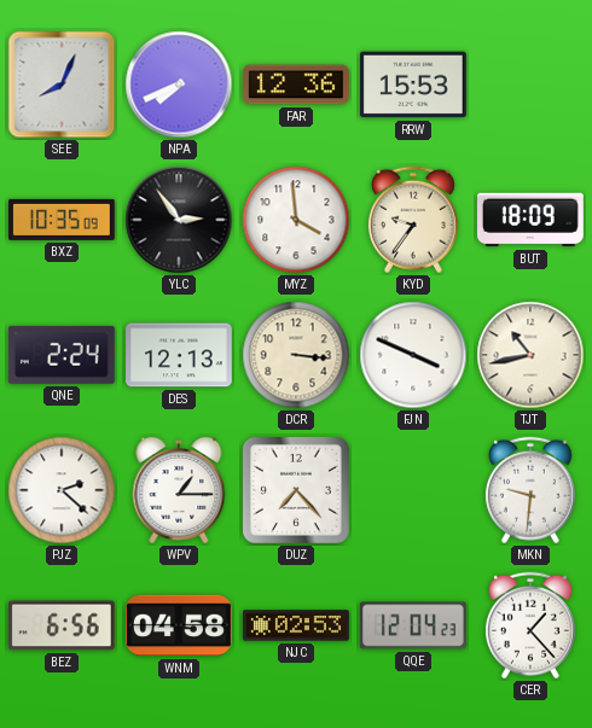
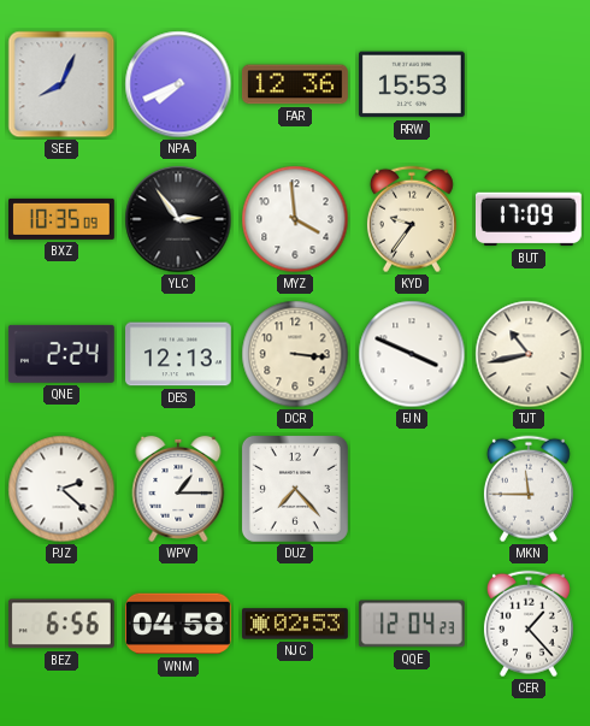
BUT: 18:09 -> 17:09 (529, 219)
MKN: 9:31 -> 11:45 (529, 489)
